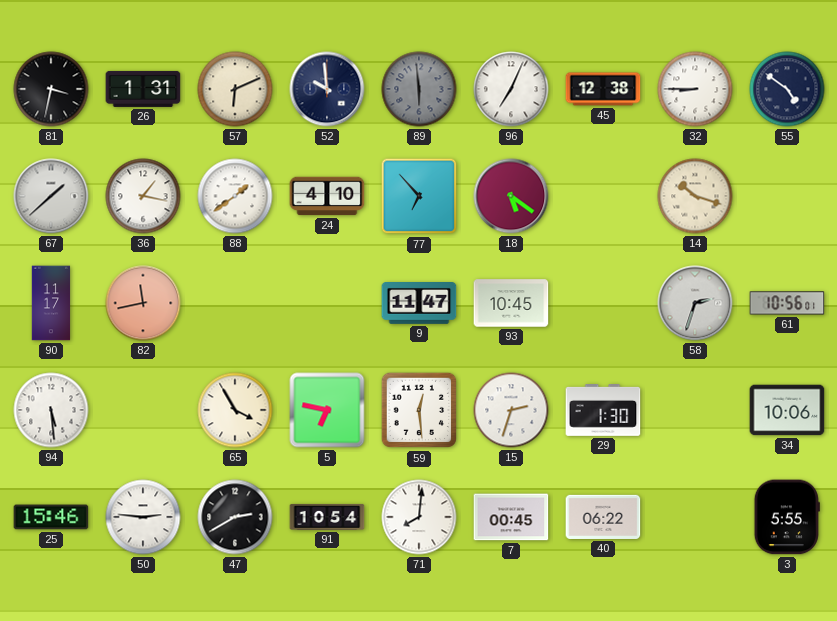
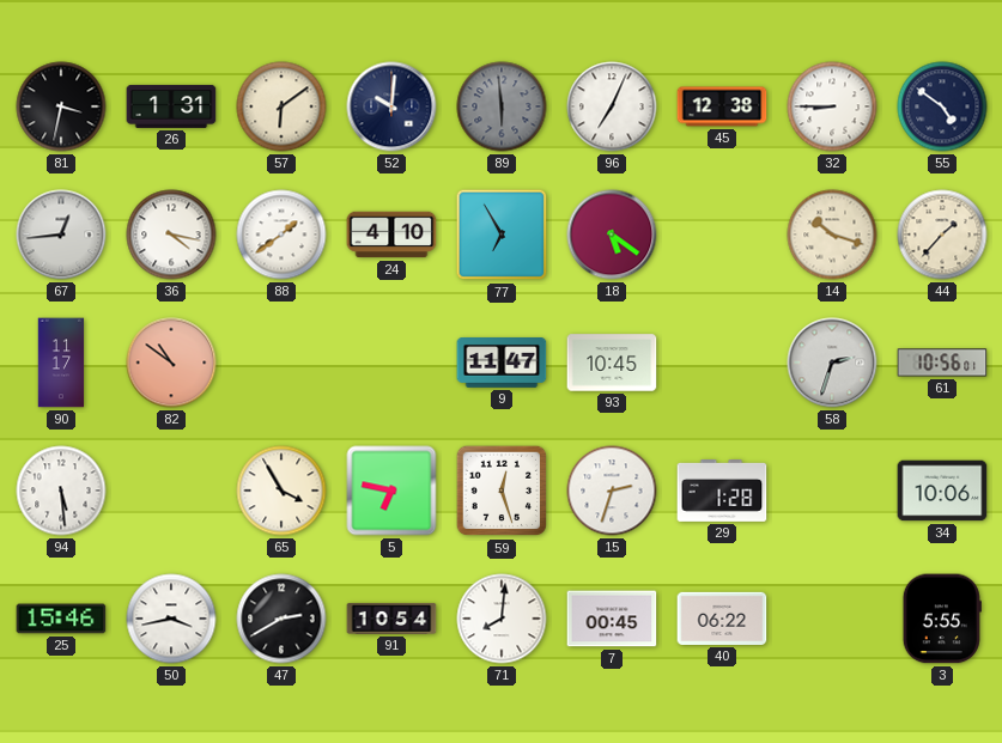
57: 6:11 -> 6:09 (281, 106)
52: 9:59 -> 10:01 (391, 106)
67: 1:38 -> 12:44 (61, 235)
36: 1:17 -> 4:17 (171, 235)
77: 6:53 -> 6:55 (502, 235)
44: none -> 1:37 (942, 235)
82: 11:43 -> 10:51 (171, 363)
59: 12:29 -> 12:27 (502, 491)
29: 1:30 -> 1:28 (722, 492)
50: 2:46 -> 3:43 (171, 619)
